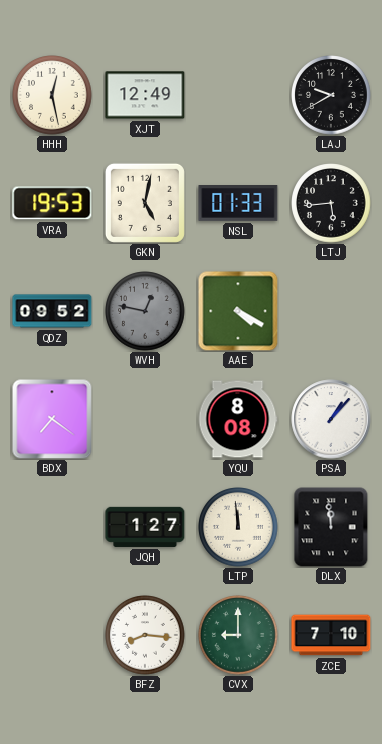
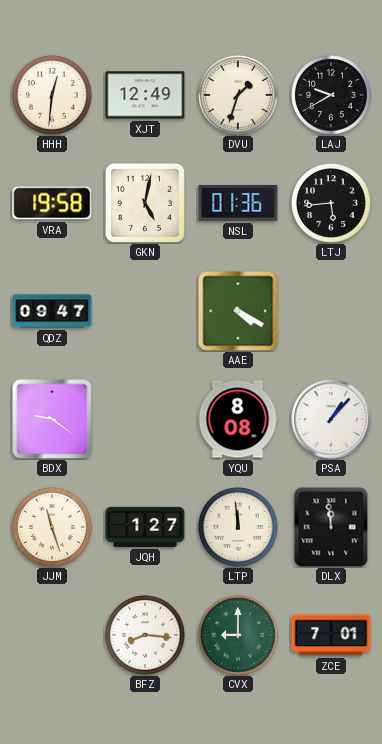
HHH: 12:28 -> 12:31 (52, 95)
DVU: none -> 1:33 (238, 95)
VRA: 19:53 -> 19:58 (52, 203)
NSL: 01:33 -> 01:36 (238, 204)
QDZ: 09:52 -> 09:47 (52, 311)
WVH: 12:47 -> none (145, 311)
BDX: 7:21 -> 9:21 (52, 419)
JJM: none -> 11:27 (52, 527)
ZCE: 7:10 -> 7:01 (331, 635)
